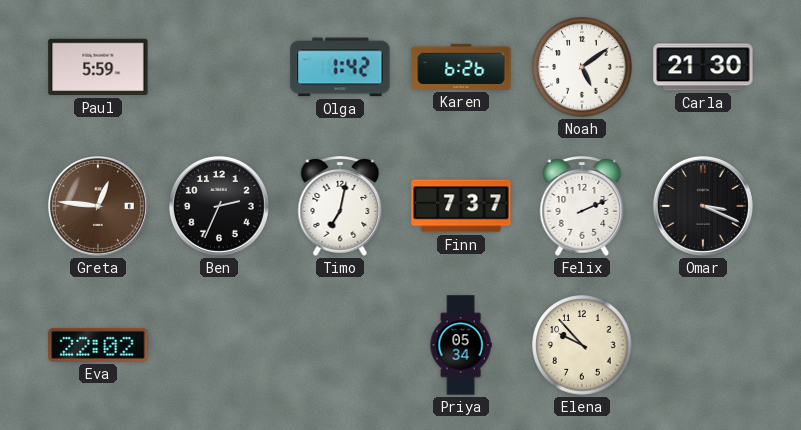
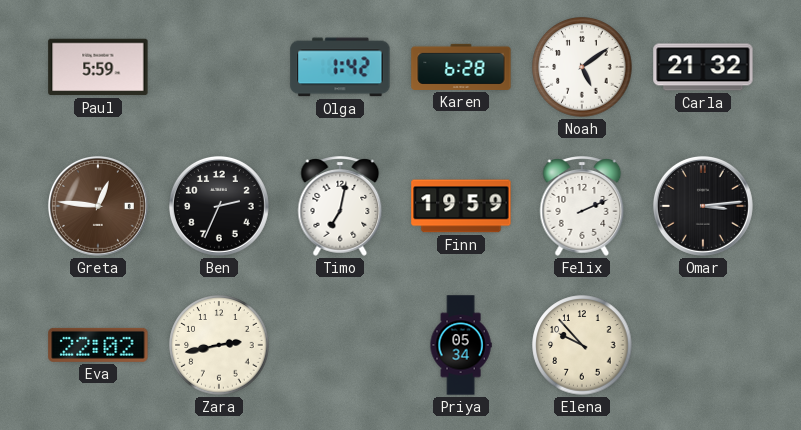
Karen: 6:26 -> 6:28 (461, 67)
Carla: 21:30 -> 21:32 (703, 67)
Finn: 7:37 -> 19:59 (461, 206)
Omar: 3:19 -> 3:14 (703, 206)
Zara: none -> 2:43 (219, 345)
